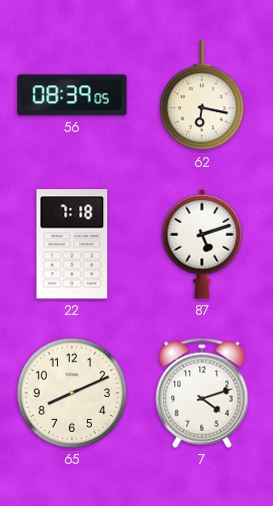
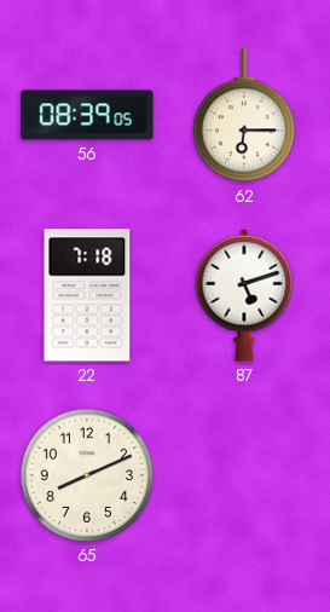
62: 6:17 -> 6:15 (244, 116)
7: 4:12 -> none (202, 393)
